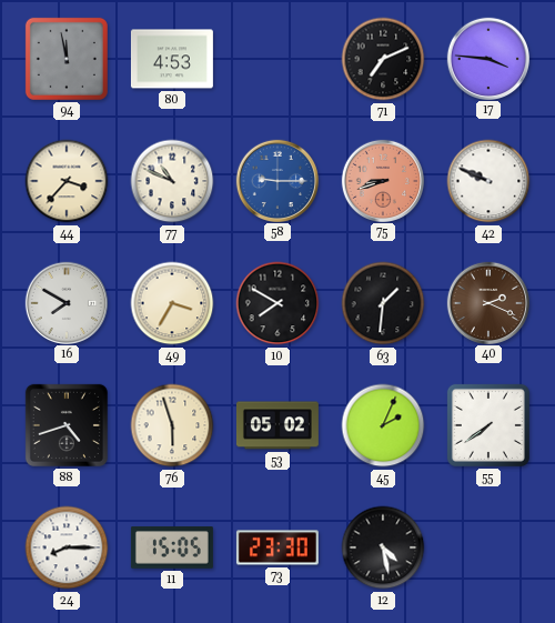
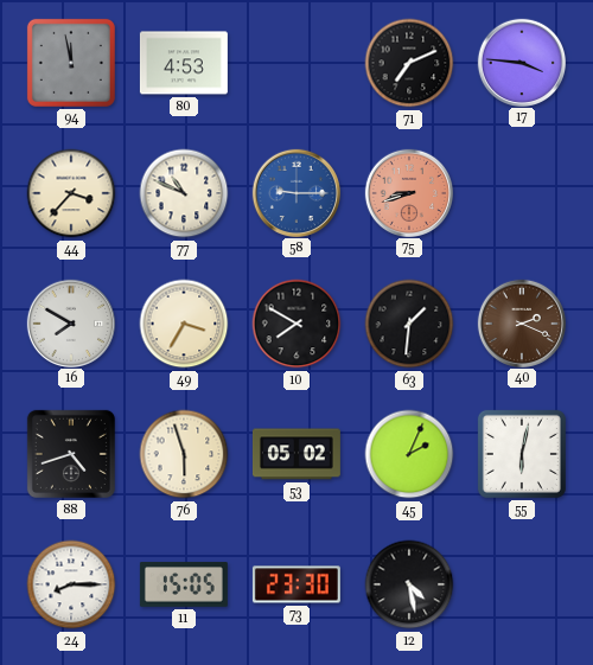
42: 9:49 -> none (488, 181)
55: 7:39 -> 6:02 (522, 454)
